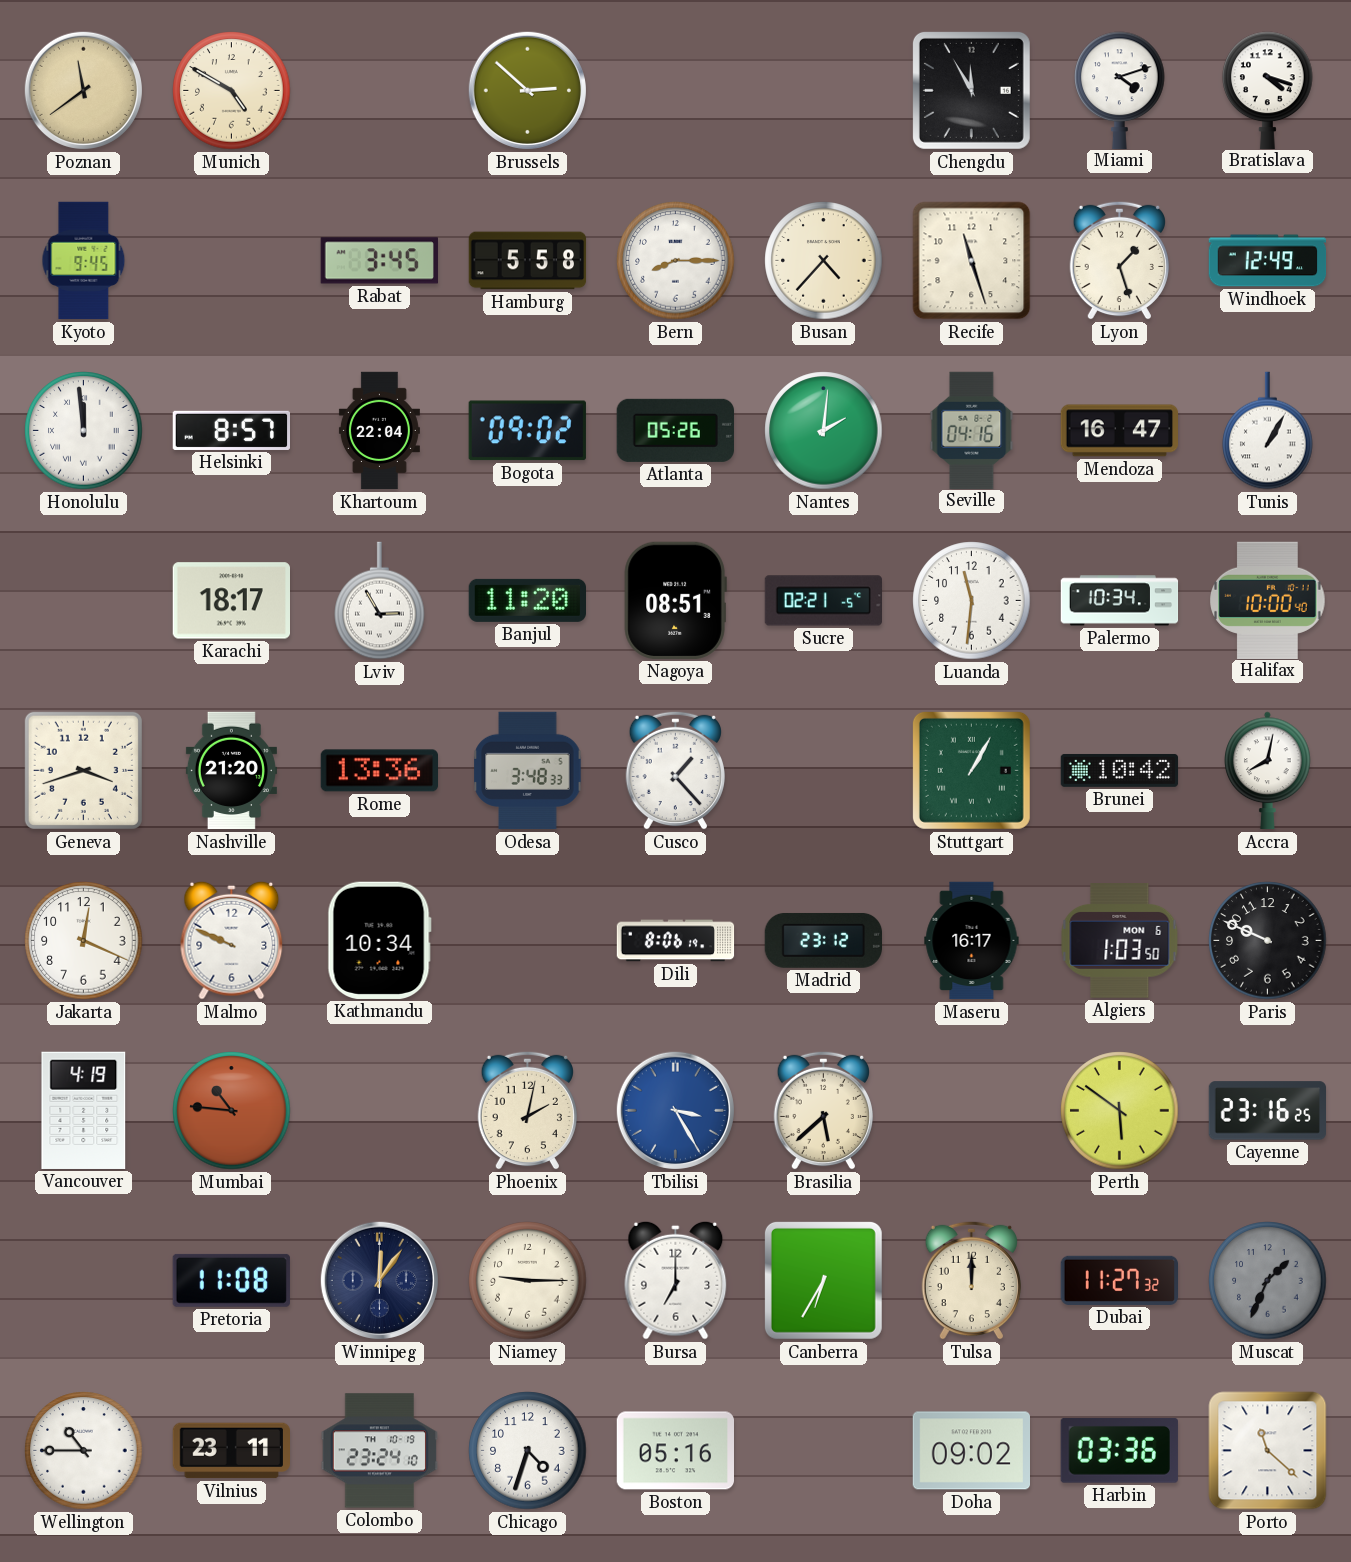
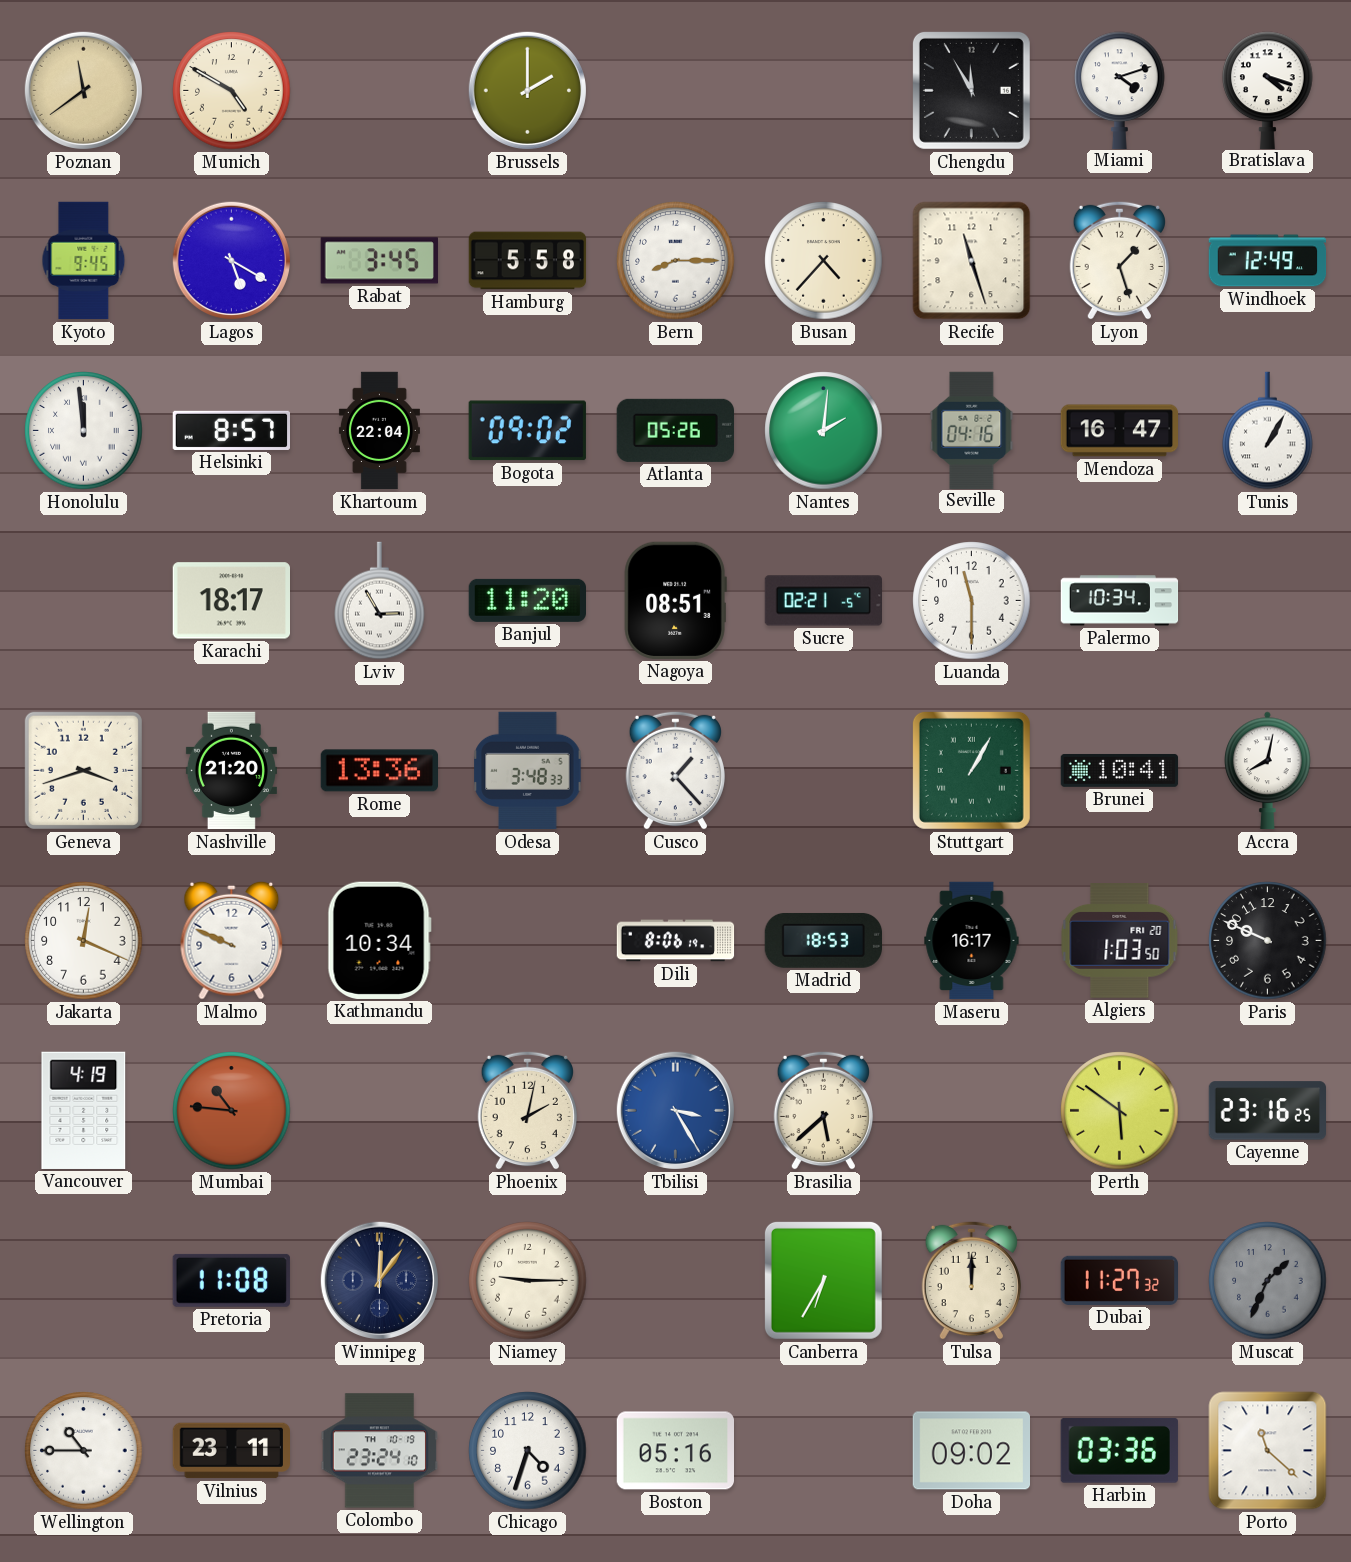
Brussels: 2:52 -> 2:00 (527, 90)
Lagos: none -> 5:20 (231, 260)
Luanda: 11:31 -> 11:30 (972, 601)
Halifax: 10:00 -> none (1268, 600)
Brunei: 10:42 -> 10:41 (1120, 770)
Madrid: 23:12 -> 18:53 (823, 940)
Algiers date: MON 6 -> FRI 20 (1120, 941)
Bursa: 7:00 -> none (676, 1280)
